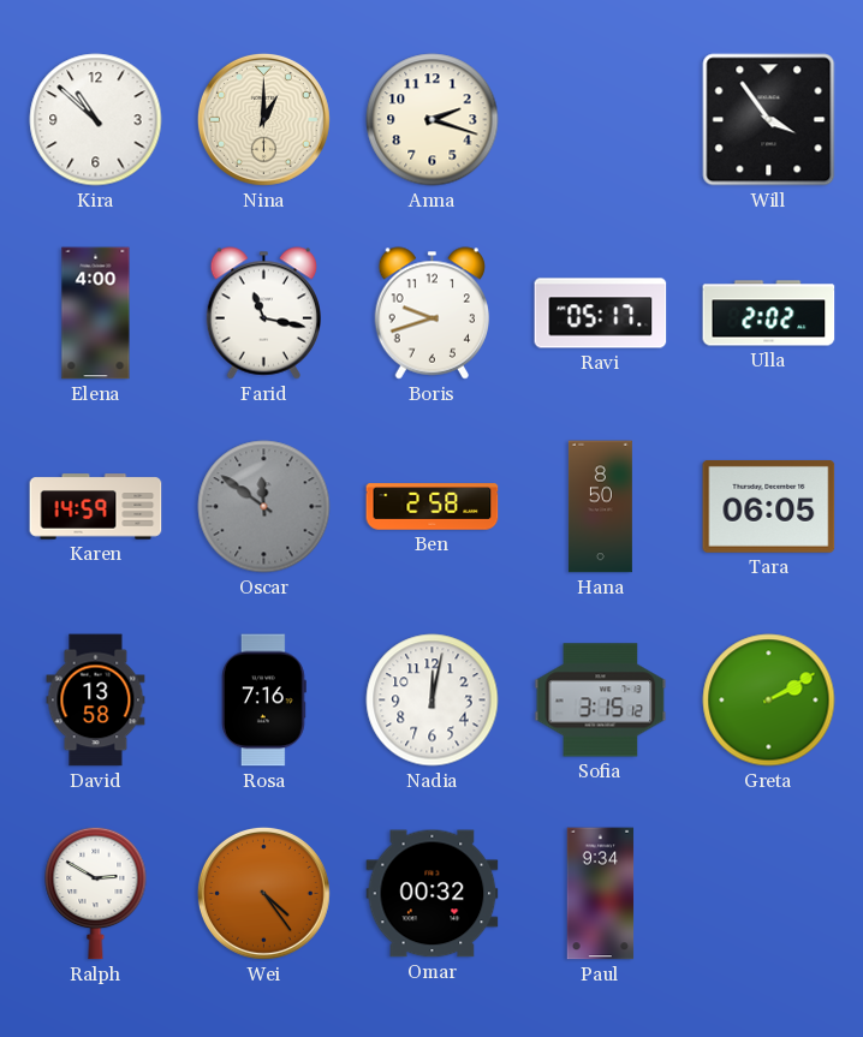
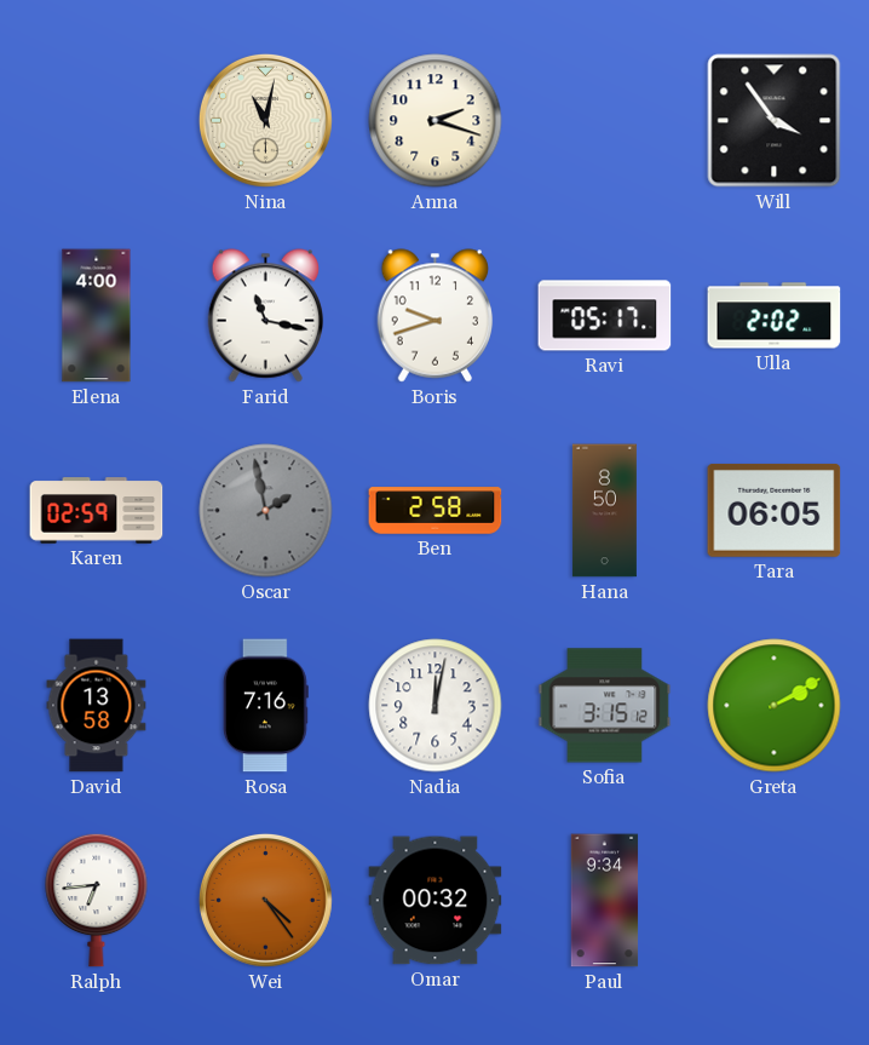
Kira: 10:52 -> none (96, 120)
Nina: 1:00 -> 11:02 (265, 120)
Karen: 14:59 -> 02:59 (97, 511)
Oscar: 11:51 -> 1:58 (266, 511)
Ralph: 2:50 -> 6:44 (97, 900)
